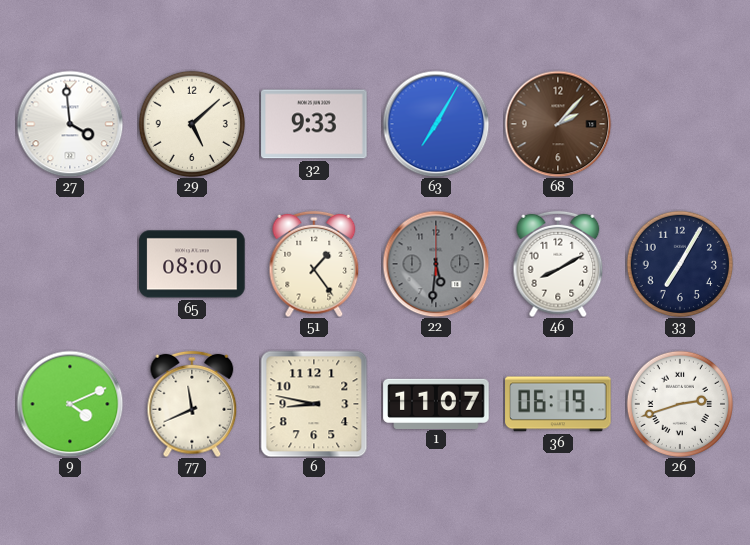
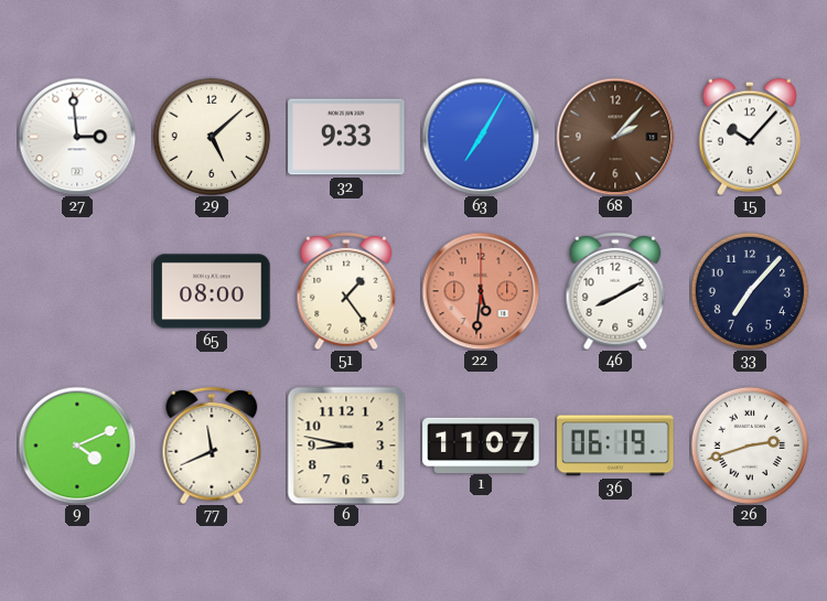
27: 3:59 -> 2:59 (77, 137)
15: none -> 10:07 (750, 137)
22 dial: grey -> salmon (481, 291)
33: 7:05 -> 7:07 (750, 291)
